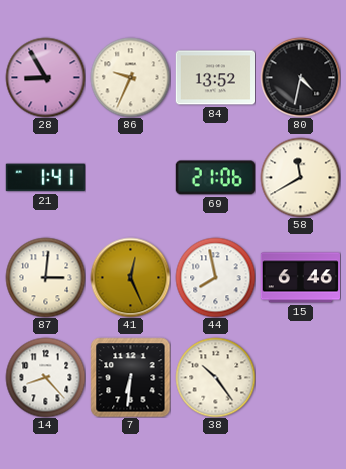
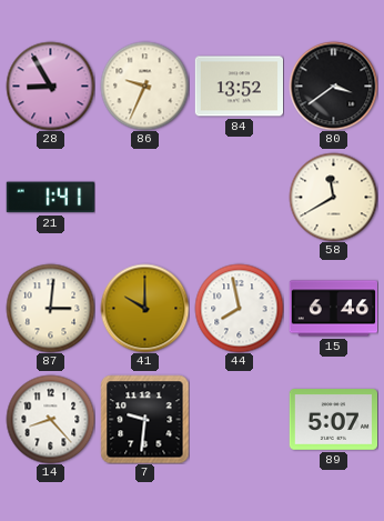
80: 4:32 -> 3:39 (333, 86)
69: 21:06 -> none (215, 178)
41: 12:26 -> 10:00 (144, 308)
7: 6:31 -> 9:31 (144, 419)
38: 10:24 -> none (215, 377)
89: none -> 5:07 (333, 420)
